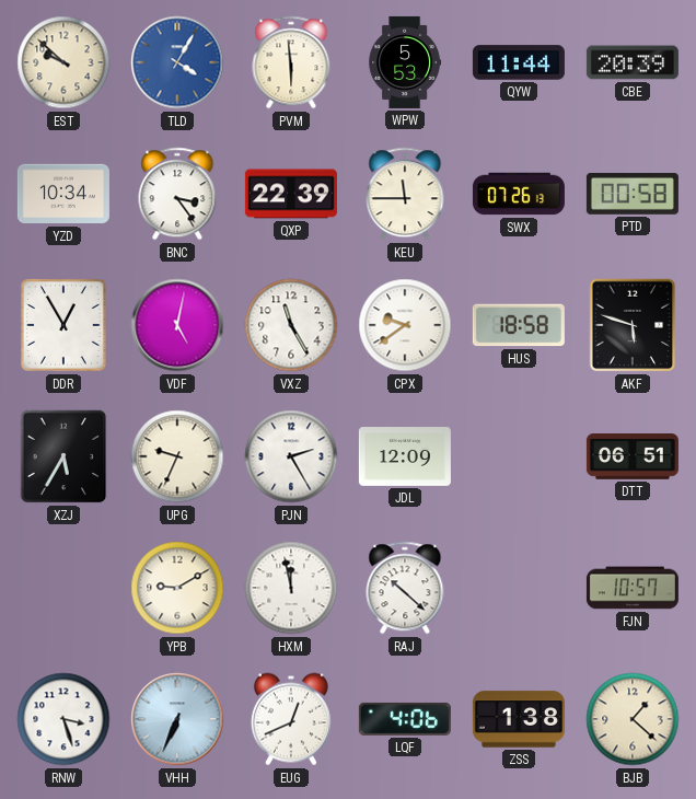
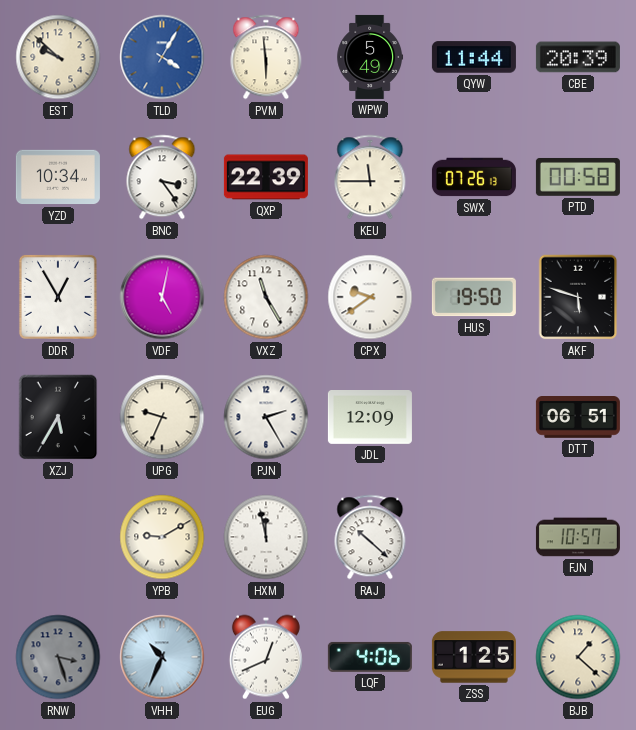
WPW: 5:53 -> 5:49 (370, 57)
HUS: 18:58 -> 19:50 (474, 297)
RNW dial: white -> grey (58, 657)
VHH: 6:34 -> 10:34 (162, 657)
ZSS: 1:38 -> 1:25 (474, 657)
